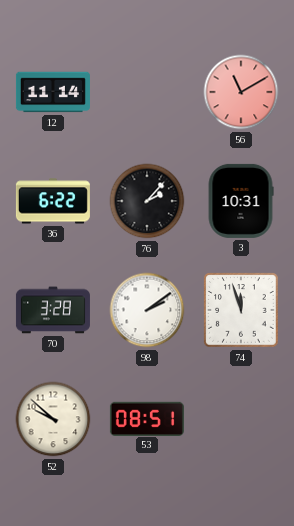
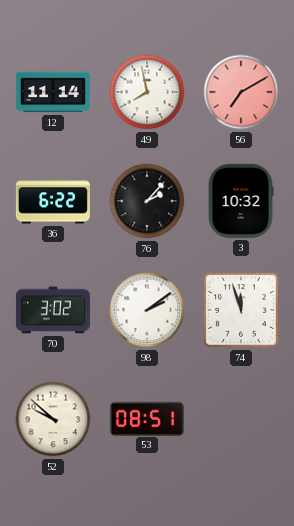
49: none -> 7:58 (147, 92)
56: 11:10 -> 7:10 (241, 92)
3: 10:31 -> 10:32 (241, 201)
70: 3:28 -> 3:02 (53, 310)
